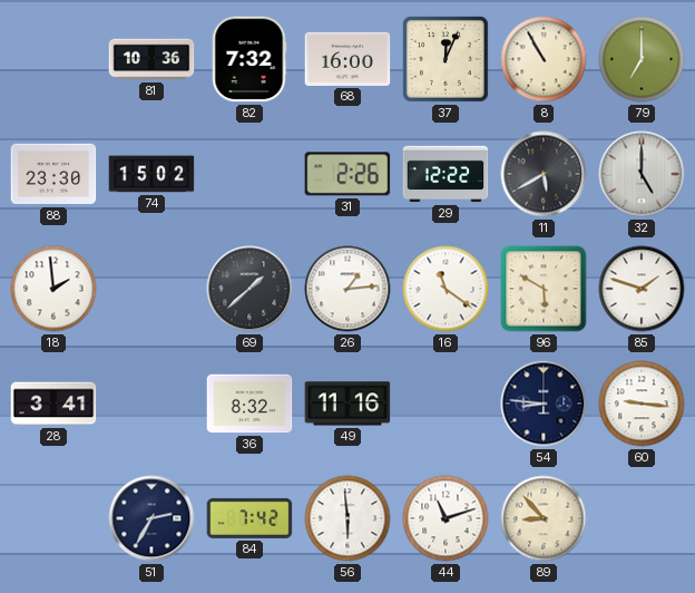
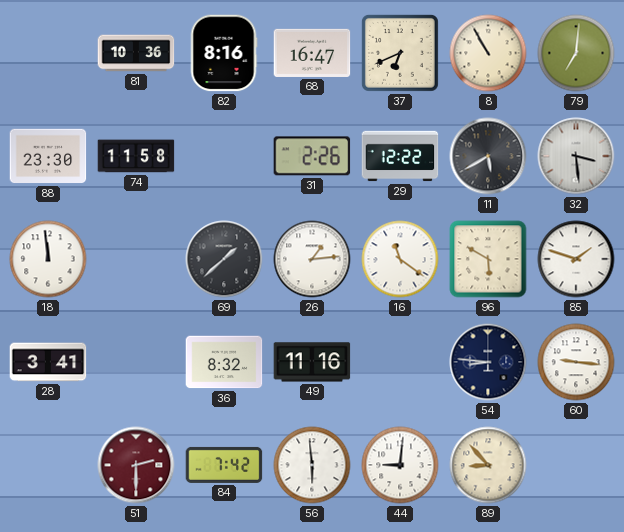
82: 7:32 -> 8:16 (224, 53)
68: 16:00 -> 16:47 (312, 53)
37: 12:04 -> 6:41 (400, 53)
79: 7:00 -> 7:01 (576, 53)
74: 15:02 -> 11:58 (136, 156)
32: 5:00 -> 3:29 (576, 156)
18: 1:59 -> 11:59 (48, 259)
51: 2:35 -> 2:30 (136, 465)
51 dial: navy -> burgundy (136, 465)
44: 11:12 -> 9:01 (400, 465)
